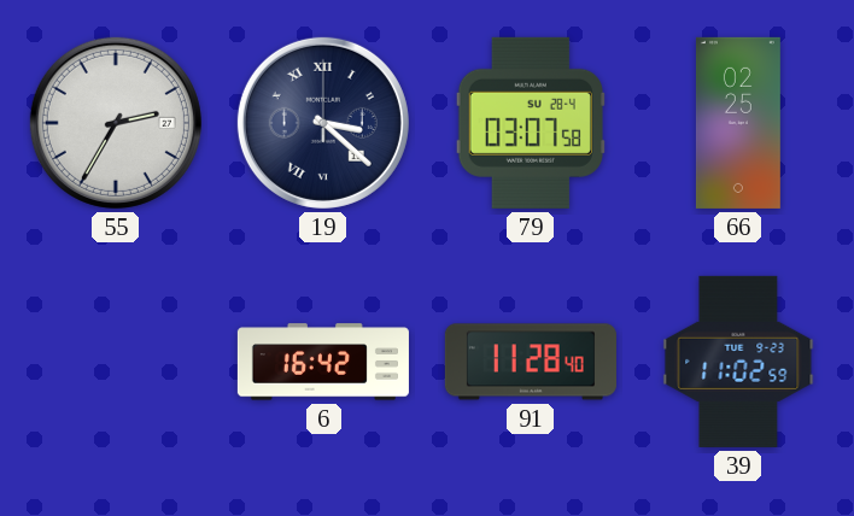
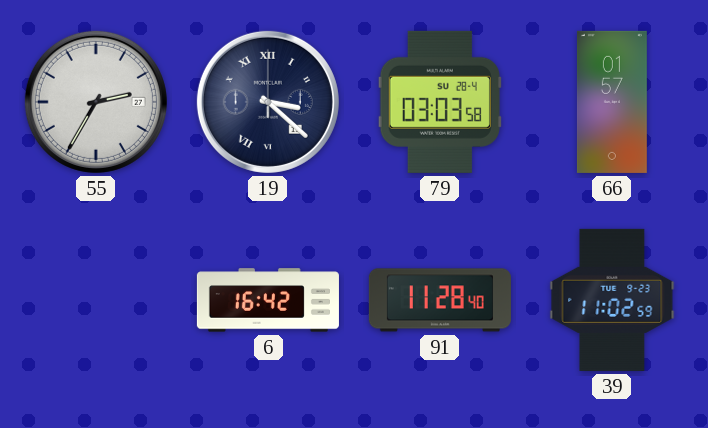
79: 03:07 -> 03:03 (440, 102)
66: 02:25 -> 01:57 (612, 102)
